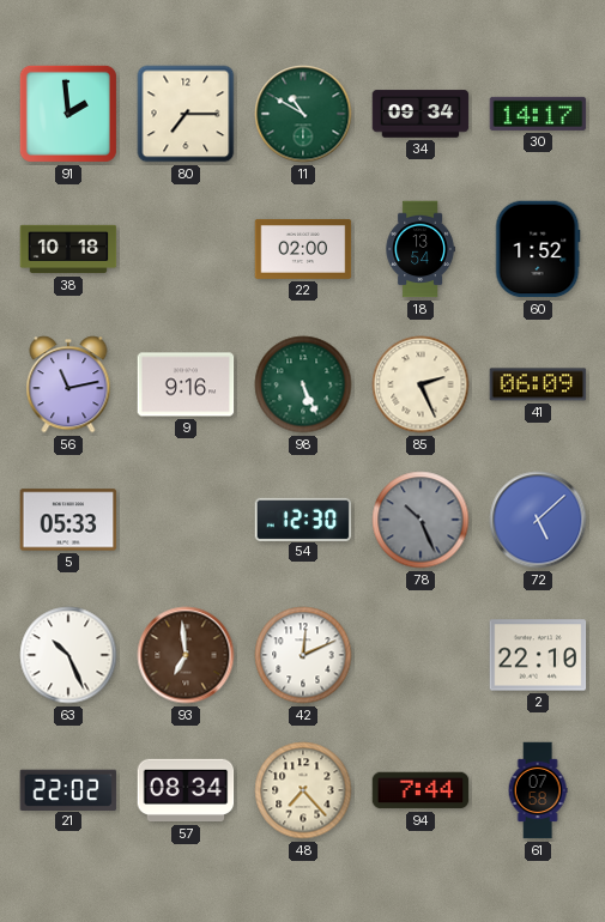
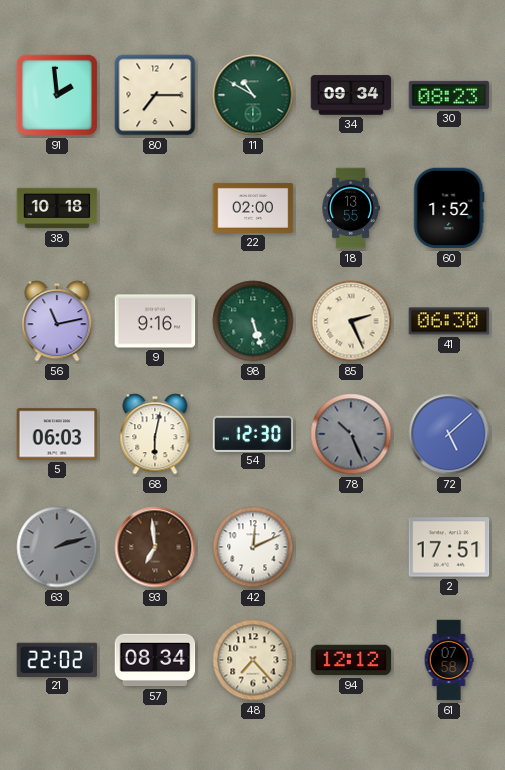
30: 14:17 -> 08:23 (449, 95)
18: 13:54 -> 13:55 (351, 208)
98: 5:26 -> 5:27 (253, 321)
41: 06:09 -> 06:30 (449, 321)
5: 05:33 -> 06:03 (57, 434)
68: none -> 6:02 (155, 434)
63: 10:26 -> 2:12 (57, 547)
63 dial: white -> grey (57, 547)
2: 22:10 -> 17:51 (449, 547)
94: 7:44 -> 12:12 (351, 660)
